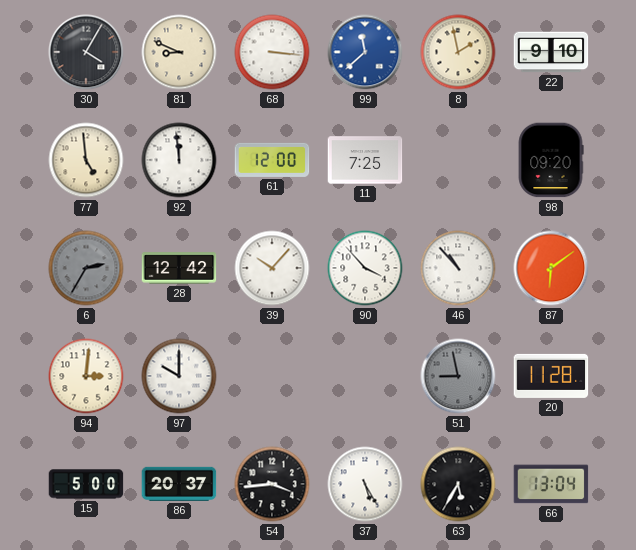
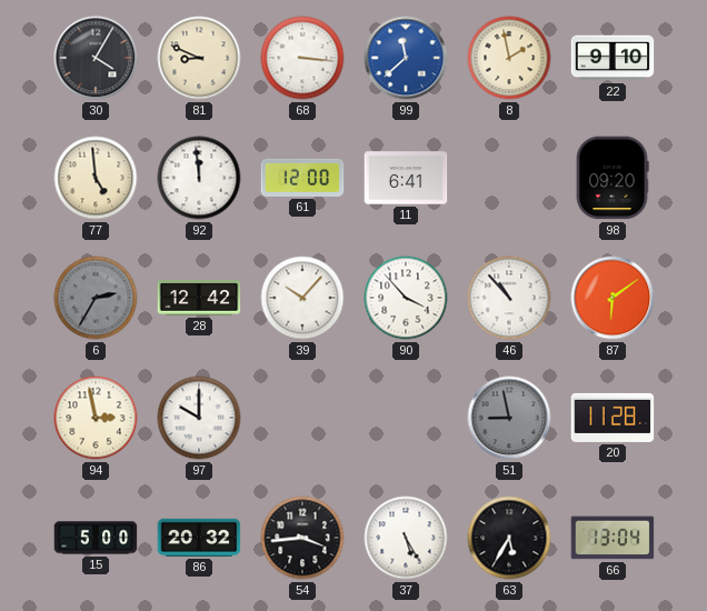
11: 7:25 -> 6:41 (406, 178)
94: 3:01 -> 2:58 (96, 418)
86: 20:37 -> 20:32 (199, 538)
